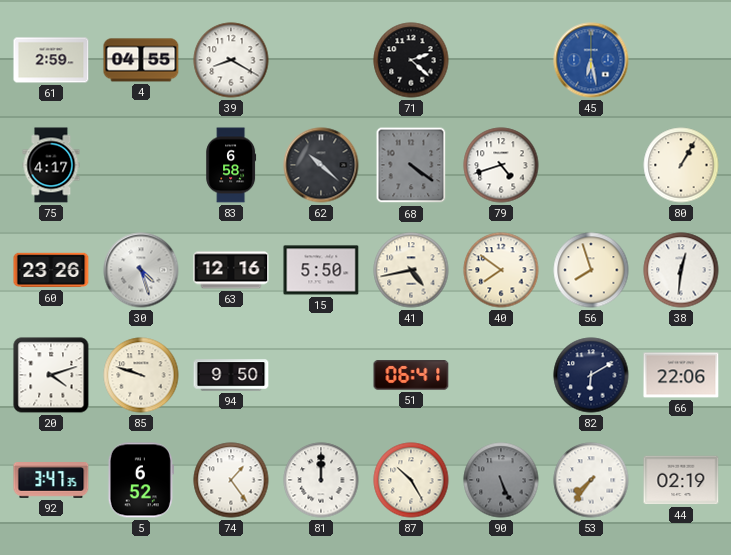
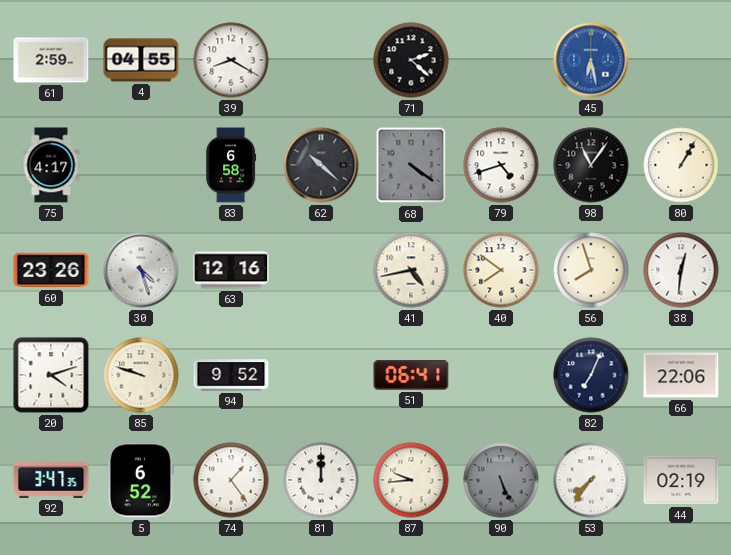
98: none -> 11:06 (591, 165)
15: 5:50 -> none (321, 270)
94: 9:50 -> 9:52 (231, 375)
82: 6:10 -> 7:04 (591, 375)
87: 10:25 -> 9:44 (411, 480)
